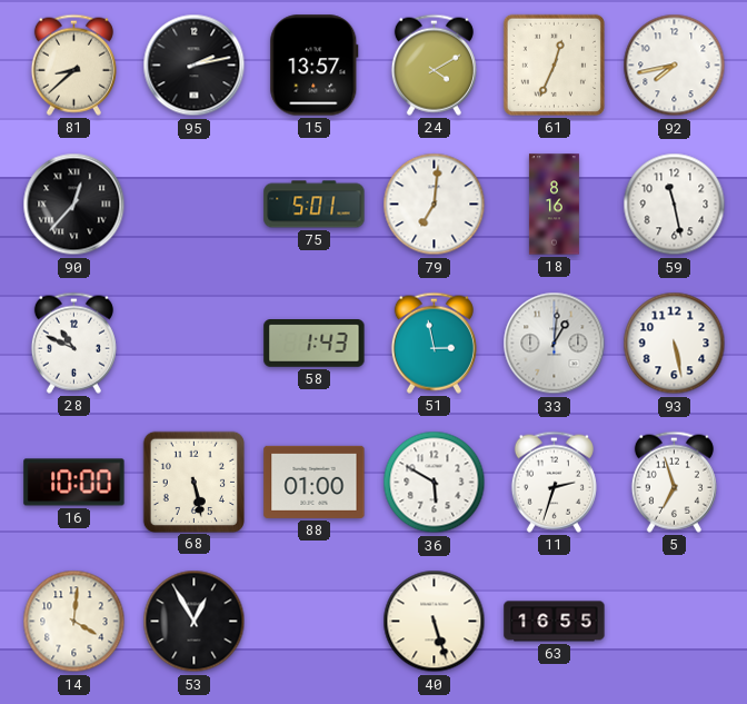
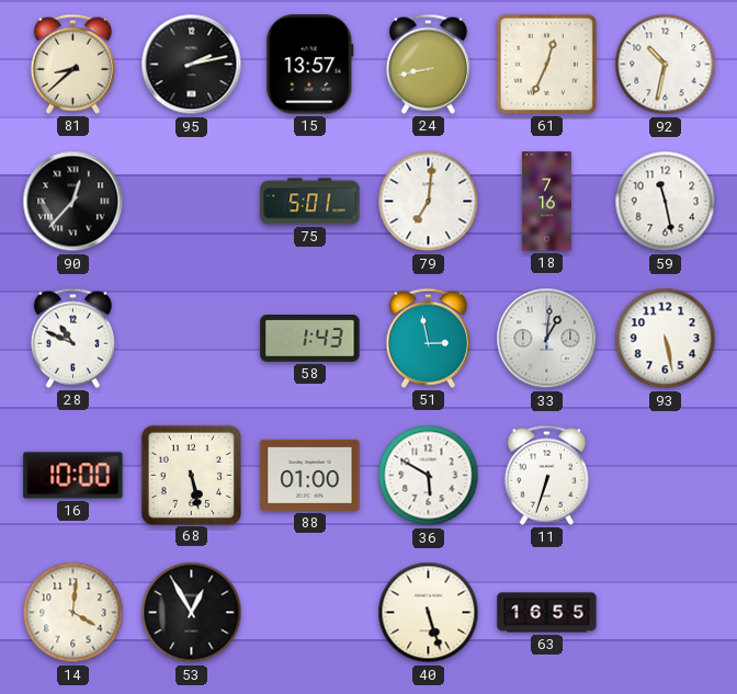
24: 4:10 -> 8:43 (428, 64)
92: 7:43 -> 10:32 (666, 65)
18: 8:16 -> 7:16 (546, 202)
11: 2:33 -> 6:33 (546, 475)
5: 6:57 -> none (674, 482)
